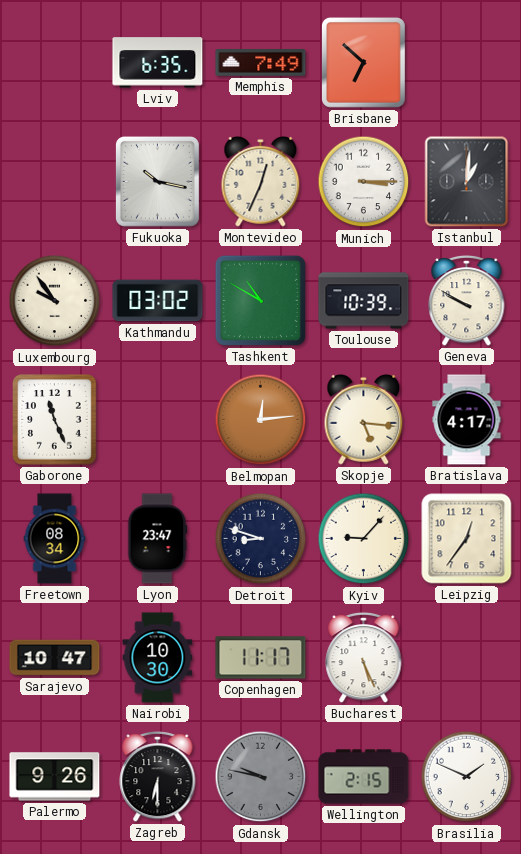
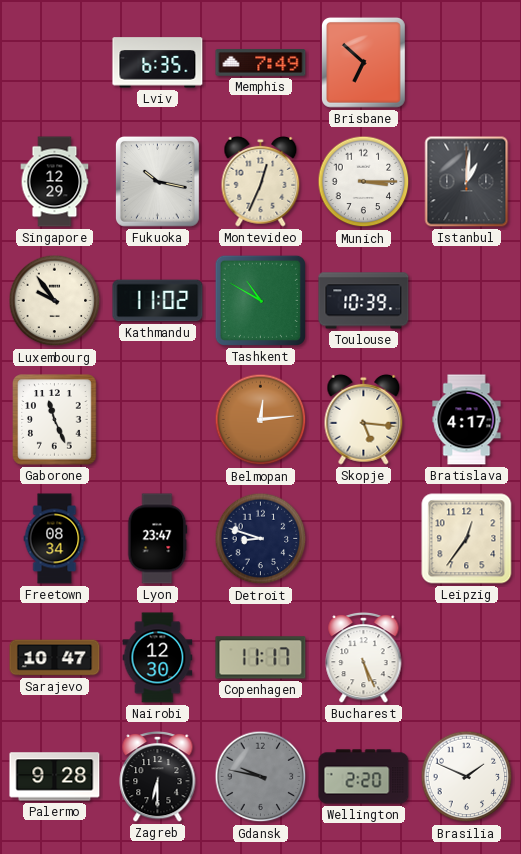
Singapore: none -> 12:29 (55, 182)
Kathmandu: 03:02 -> 11:02 (158, 301)
Geneva: 9:50 -> none (467, 300)
Kyiv: 9:07 -> none (364, 539)
Nairobi: 10:30 -> 12:30 (158, 658)
Palermo: 9:26 -> 9:28 (55, 777)
Wellington: 2:15 -> 2:20 (364, 777)
